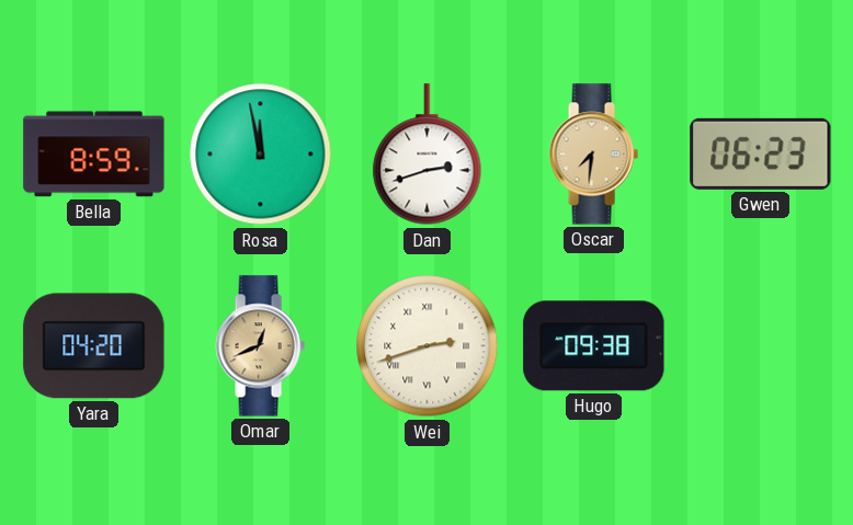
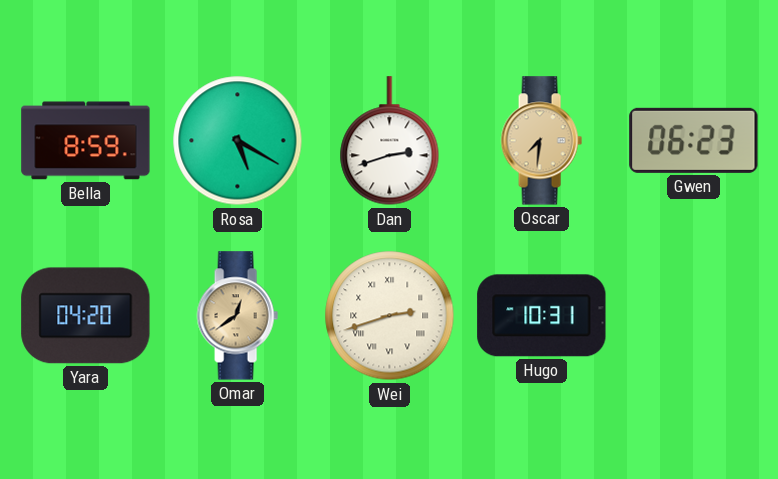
Rosa: 11:58 -> 5:20 (238, 141)
Omar: 12:41 -> 12:39 (237, 316)
Hugo: 09:38 -> 10:31 (542, 316)
